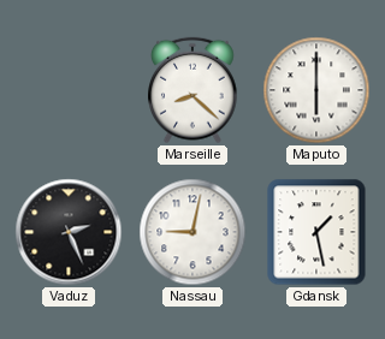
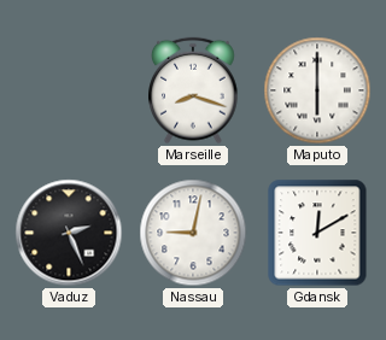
Marseille: 8:22 -> 8:18 (194, 90)
Gdansk: 1:28 -> 12:10 (317, 233)
